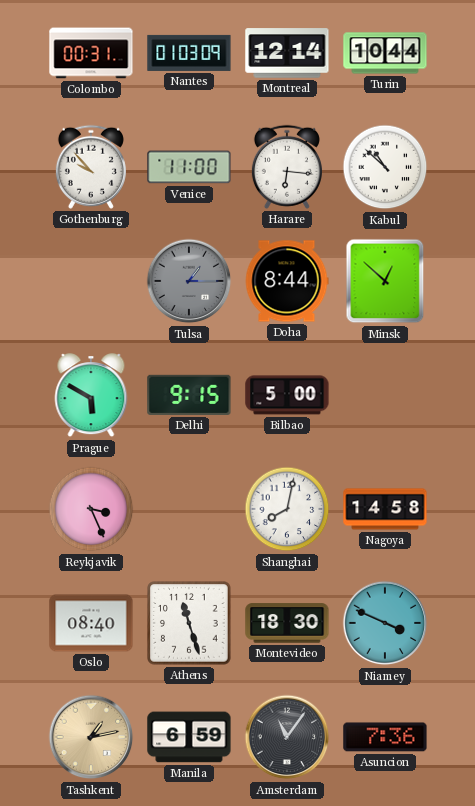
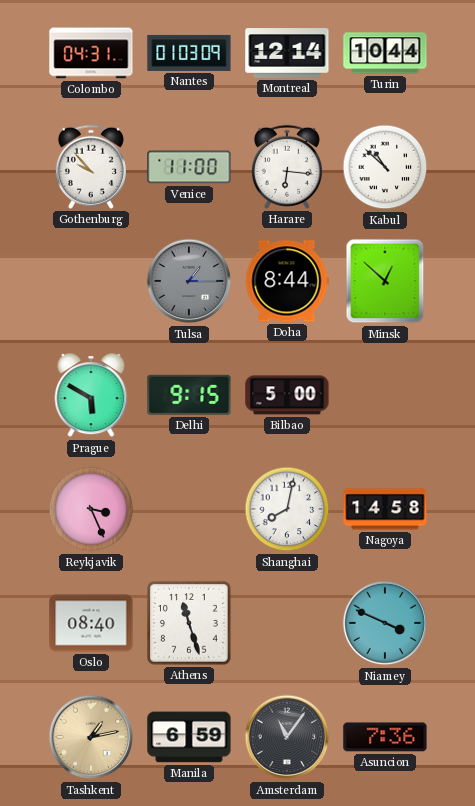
Colombo: 00:31 -> 04:31 (91, 53)
Montevideo: 18:30 -> none (287, 623)
